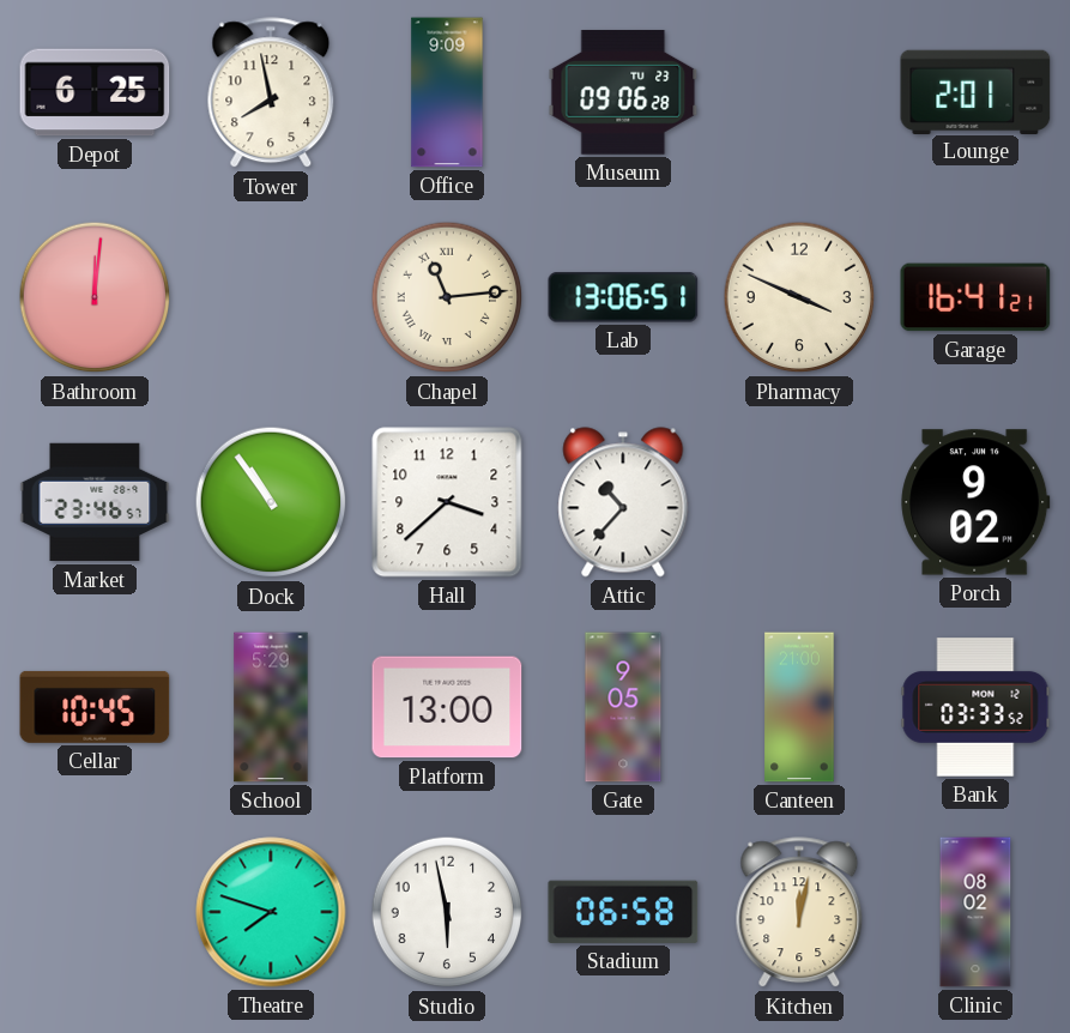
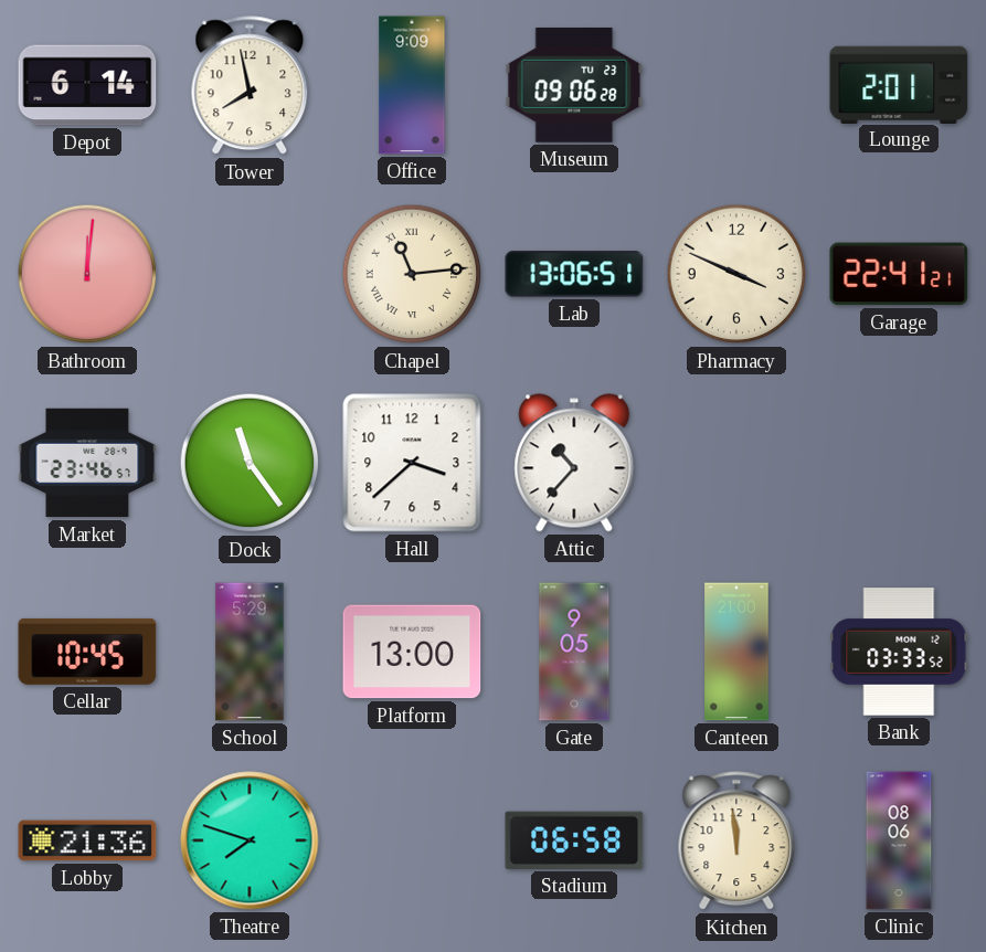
Depot: 6:25 -> 6:14 (87, 85)
Garage: 16:41 -> 22:41 (899, 274)
Dock: 10:54 -> 11:24 (250, 463)
Porch: 9:02 -> none (975, 502)
Lobby: none -> 21:36 (87, 840)
Studio: 5:58 -> none (447, 912)
Kitchen: 12:02 -> 11:59 (736, 842)
Clinic: 08:02 -> 08:06 (899, 840)
